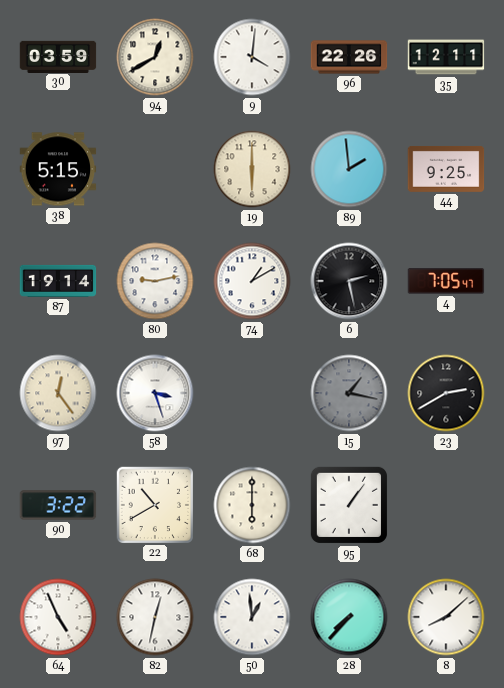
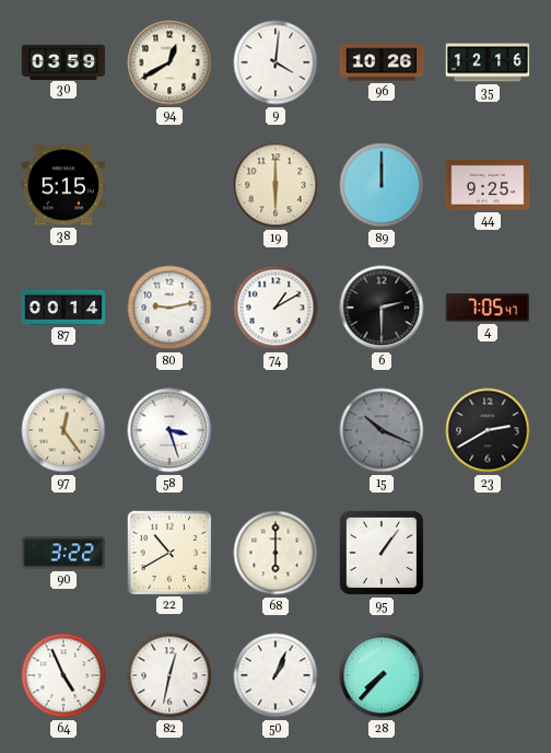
96: 22:26 -> 10:26 (382, 62)
35: 12:11 -> 12:16 (488, 62)
89: 1:59 -> 12:00 (382, 185)
87: 19:14 -> 00:14 (63, 308)
6: 2:28 -> 2:30 (382, 308)
15: 1:17 -> 10:19 (382, 430)
50: 12:59 -> 1:04 (275, 675)
8: 8:08 -> none (446, 617)
